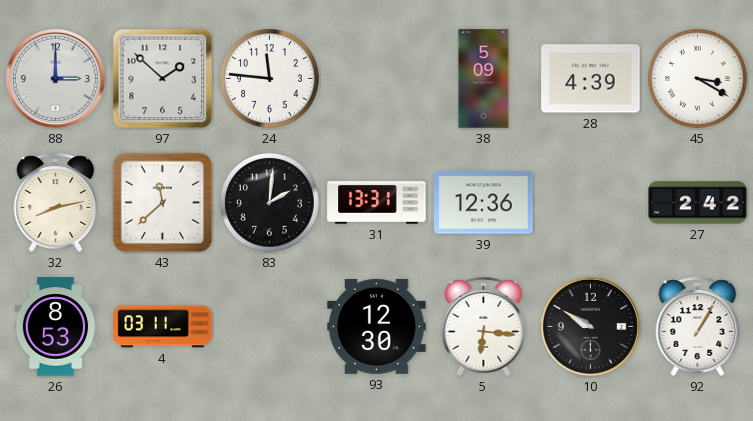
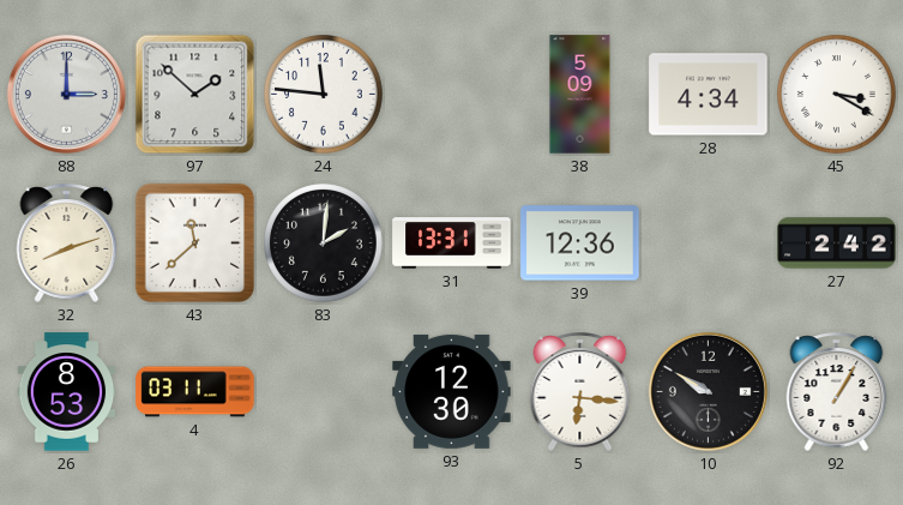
28: 4:39 -> 4:34 (709, 95)
32: 8:13 -> 8:12 (67, 242)
